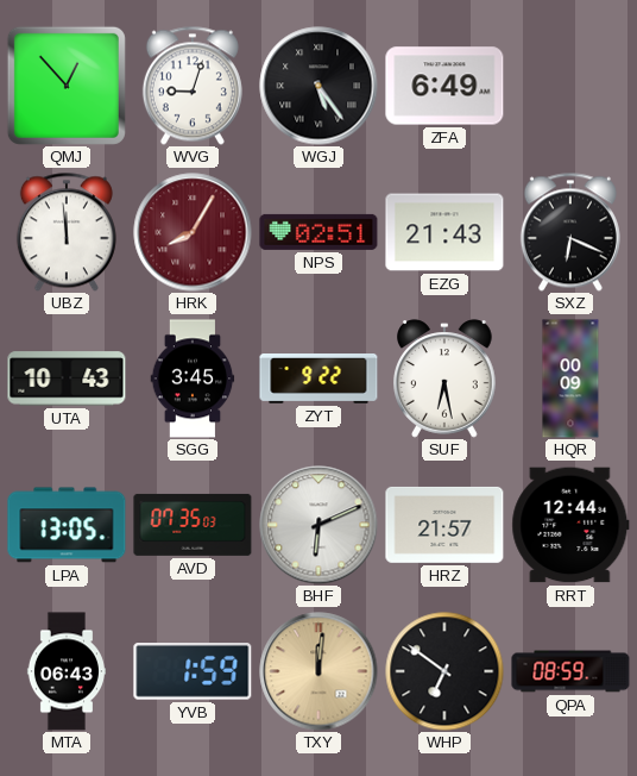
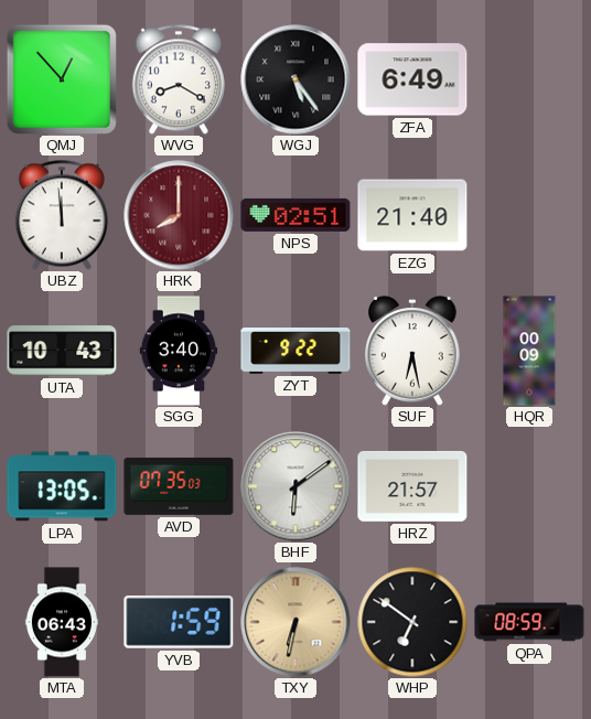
WVG: 9:03 -> 8:20 (179, 79)
HRK: 8:05 -> 8:00 (179, 215)
EZG: 21:43 -> 21:40 (412, 215)
SXZ: 6:19 -> none (570, 232)
SGG: 3:45 -> 3:40 (179, 351)
BHF: 6:11 -> 6:09 (295, 486)
RRT: 12:44 -> none (570, 525)
TXY: 12:01 -> 6:32 (295, 622)
